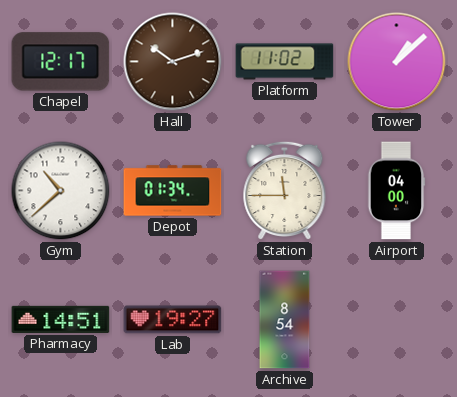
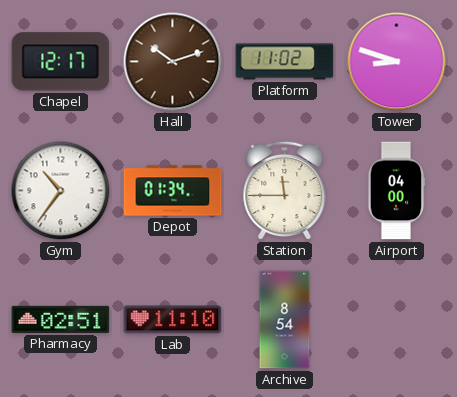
Tower: 1:08 -> 8:48 (397, 62)
Gym: 10:38 -> 10:36 (61, 191)
Pharmacy: 14:51 -> 02:51 (61, 319)
Lab: 19:27 -> 11:10 (173, 320)
